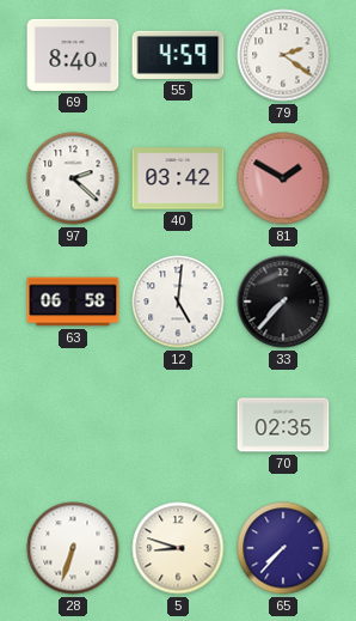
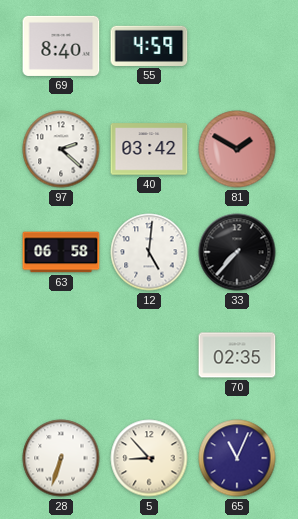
79: 2:21 -> none (283, 55)
5: 8:48 -> 8:53 (149, 458)
65: 7:37 -> 11:04 (237, 458)
